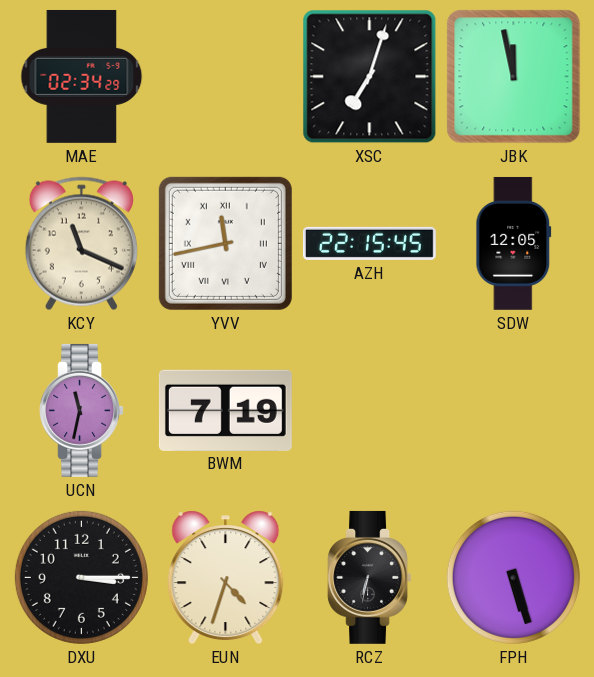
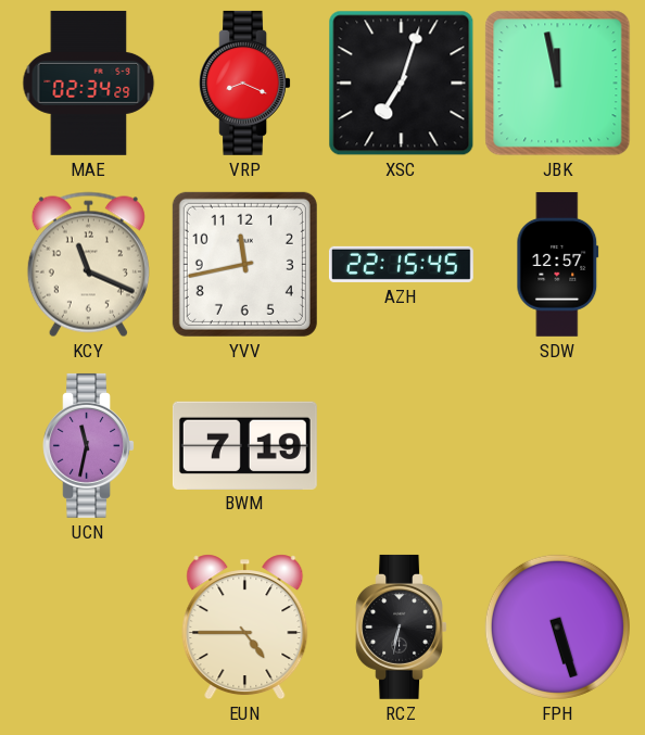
VRP: none -> 8:19 (244, 83)
YVV numerals: Roman -> Arabic (244, 264)
SDW: 12:05 -> 12:57 (558, 264)
DXU: 3:15 -> none (81, 577)
EUN: 4:33 -> 4:45 (245, 628)
